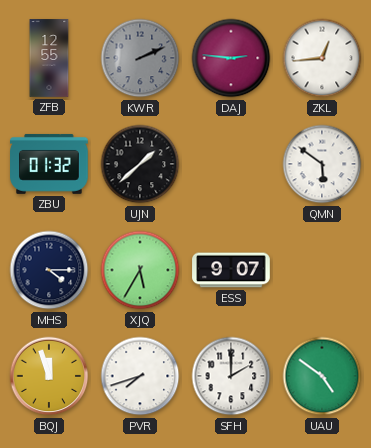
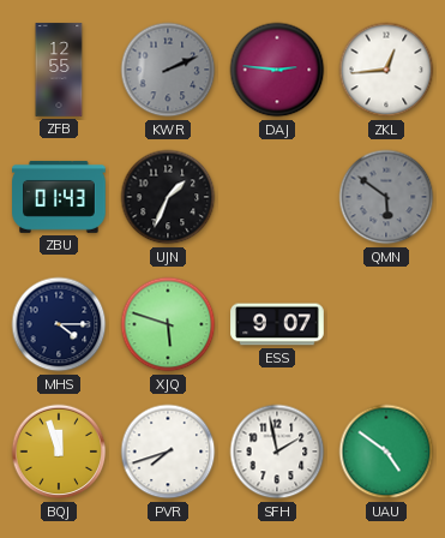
ZBU: 01:32 -> 01:43 (59, 197)
UJN: 1:38 -> 1:34 (168, 197)
QMN dial: white -> grey (386, 197)
XJQ: 5:35 -> 5:48 (168, 324)
SFH: 2:00 -> 1:58 (277, 452)
